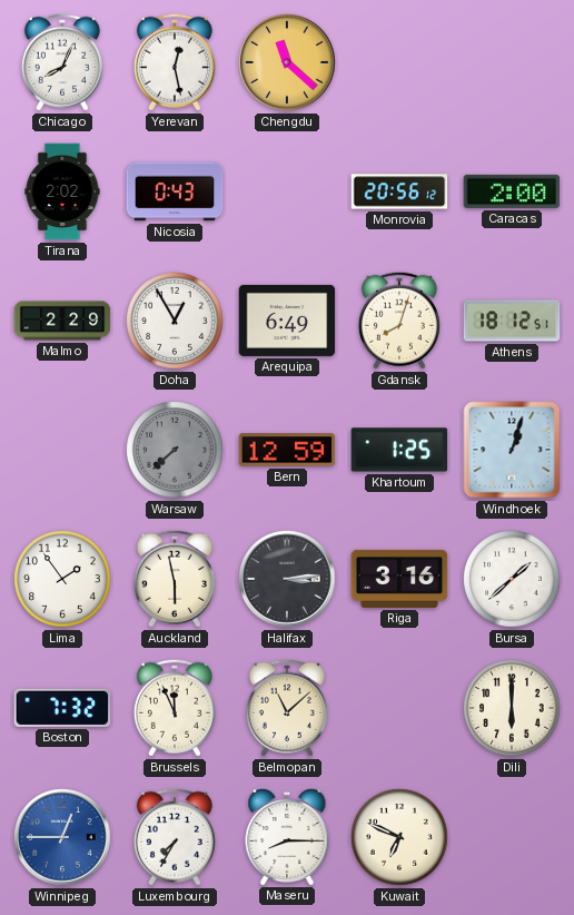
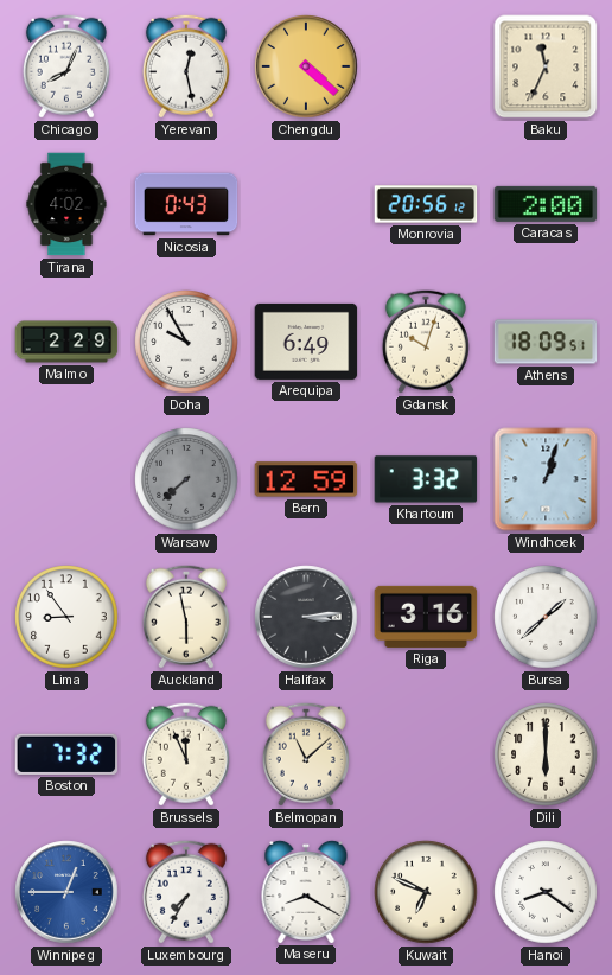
Chengdu: 11:22 -> 4:22 (306, 66)
Baku: none -> 11:34 (546, 66)
Tirana: 2:02 -> 4:02 (66, 204)
Doha: 12:55 -> 9:55 (186, 342)
Gdansk: 8:03 -> 10:03 (426, 342)
Athens: 18:12 -> 18:09 (546, 342)
Khartoum: 1:25 -> 3:32 (426, 479)
Lima: 1:54 -> 8:54 (66, 617)
Maseru: 8:15 -> 8:20 (306, 891)
Hanoi: none -> 8:21 (546, 892)
